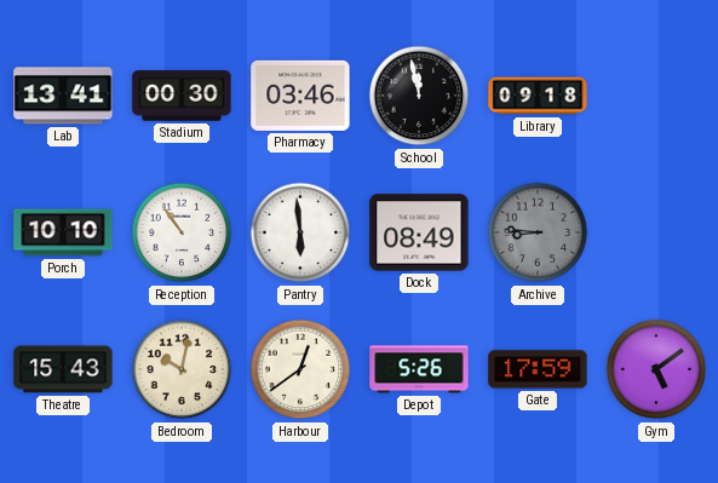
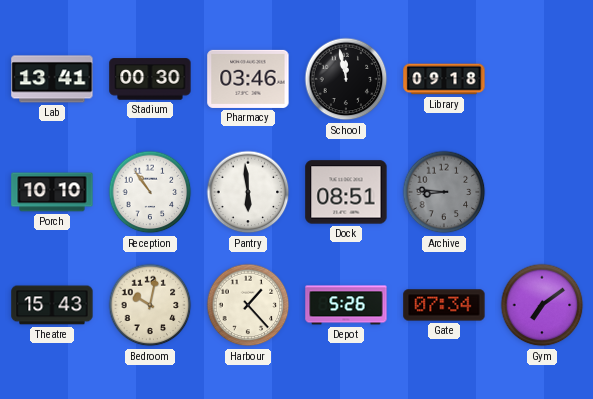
Dock: 08:49 -> 08:51 (346, 192)
Harbour: 12:39 -> 1:23 (248, 305)
Gate: 17:59 -> 07:34 (444, 305)
Gym: 5:09 -> 7:09 (542, 305)
